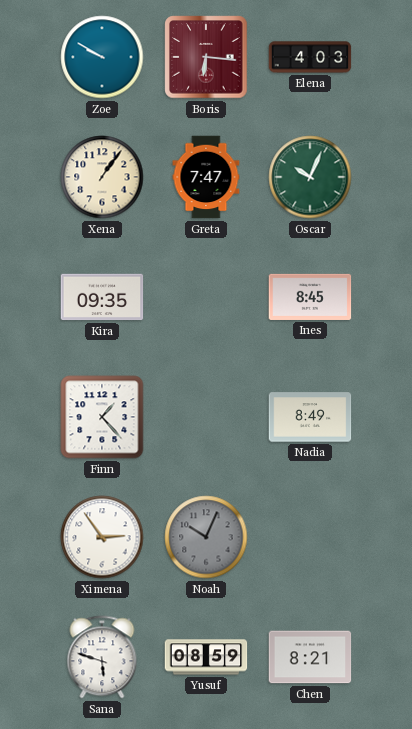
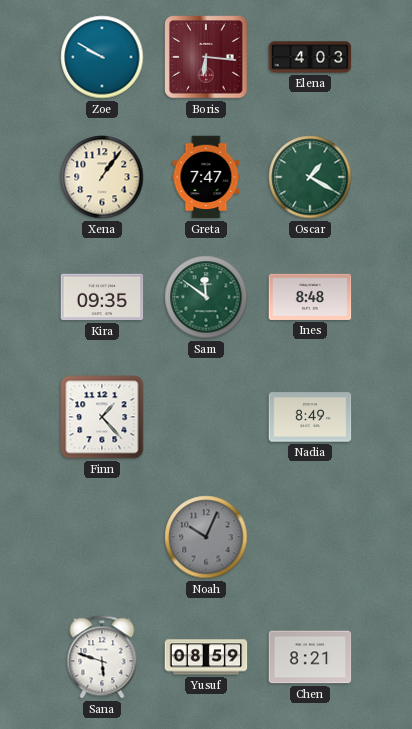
Oscar: 10:04 -> 1:20 (310, 177)
Sam: none -> 11:51 (206, 297)
Ines: 8:45 -> 8:48 (310, 297)
Ximena: 2:54 -> none (102, 537)
